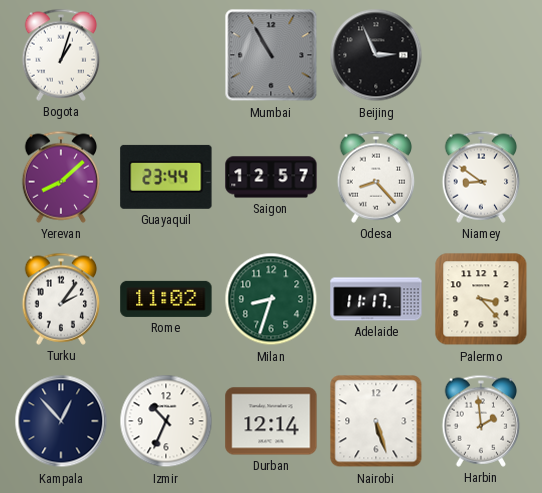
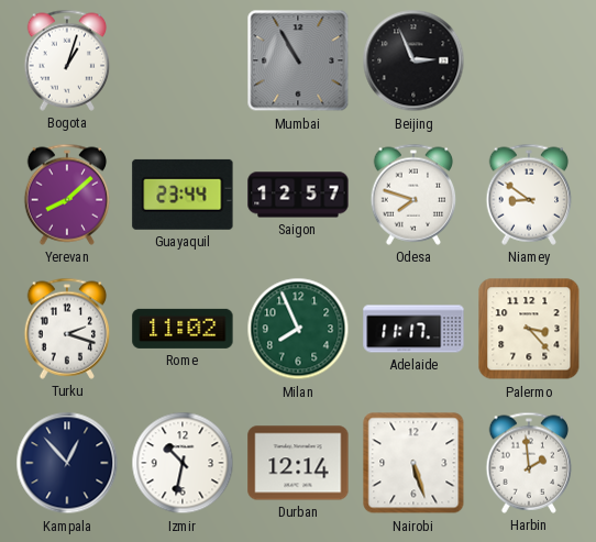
Odesa: 8:23 -> 7:48 (413, 195)
Turku: 2:06 -> 2:18 (67, 329)
Milan: 8:33 -> 7:56 (298, 329)
Izmir: 10:34 -> 10:32 (183, 463)
